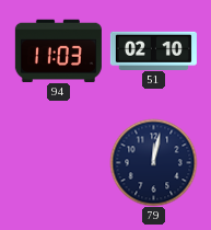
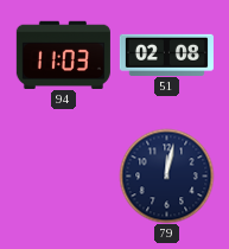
51: 02:10 -> 02:08 (166, 55)
